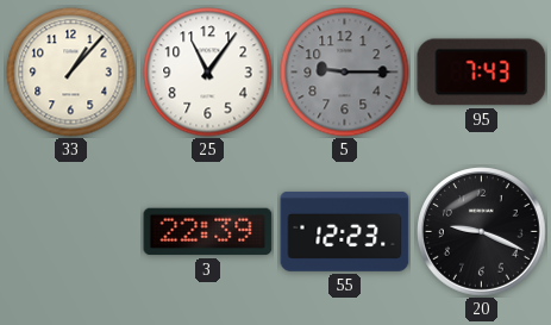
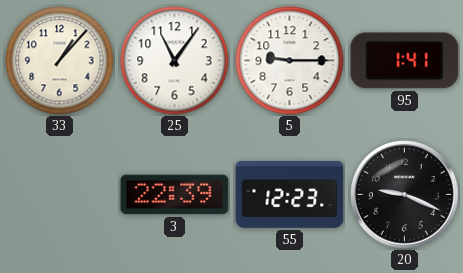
5 dial: grey -> white (290, 61)
95: 7:43 -> 1:41 (405, 61)
